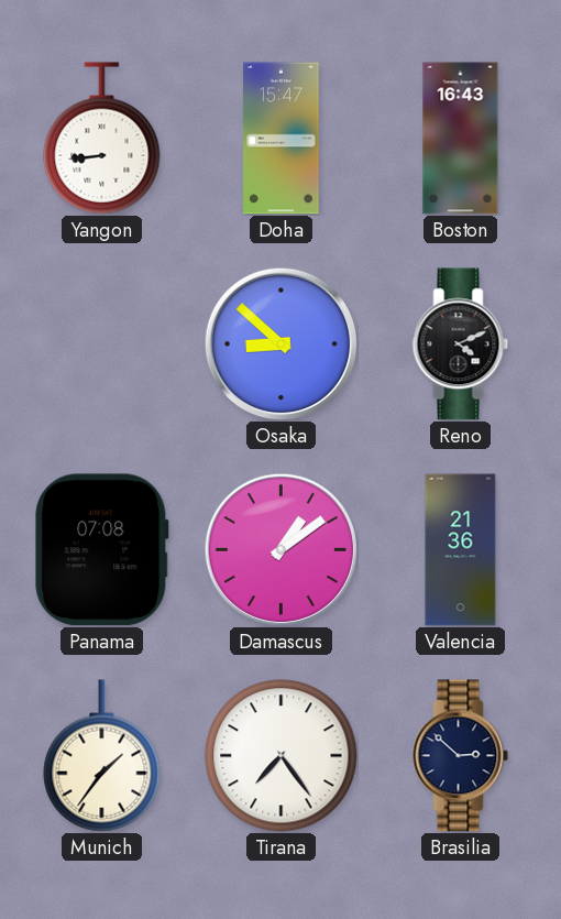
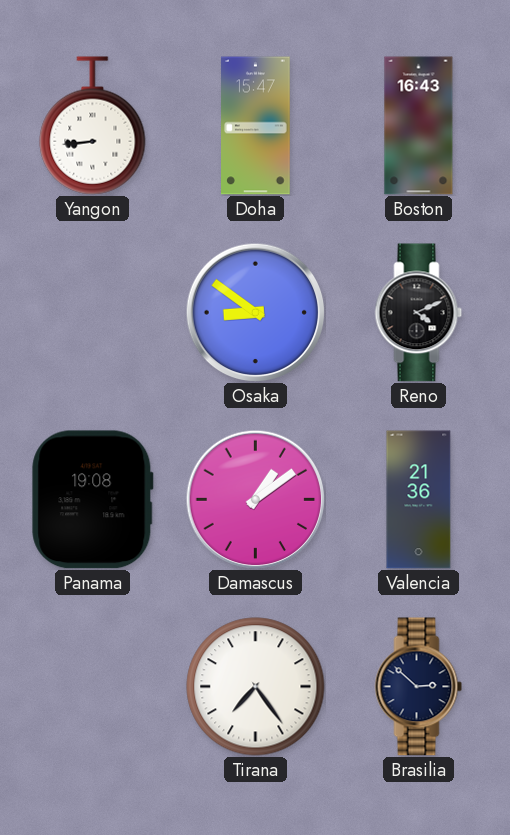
Osaka: 8:52 -> 8:51 (255, 312)
Panama: 07:08 -> 19:08 (93, 500)
Munich: 1:36 -> none (102, 756)
